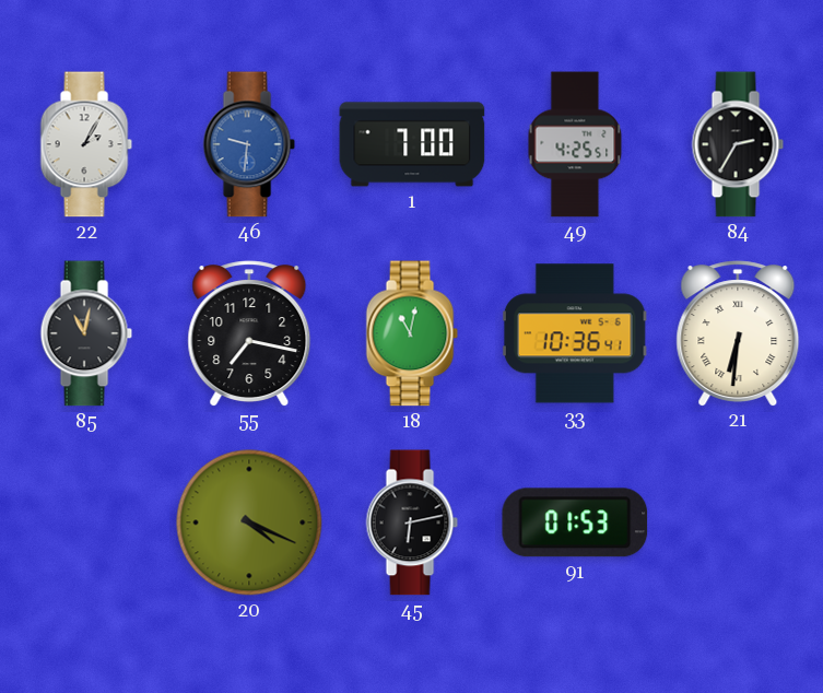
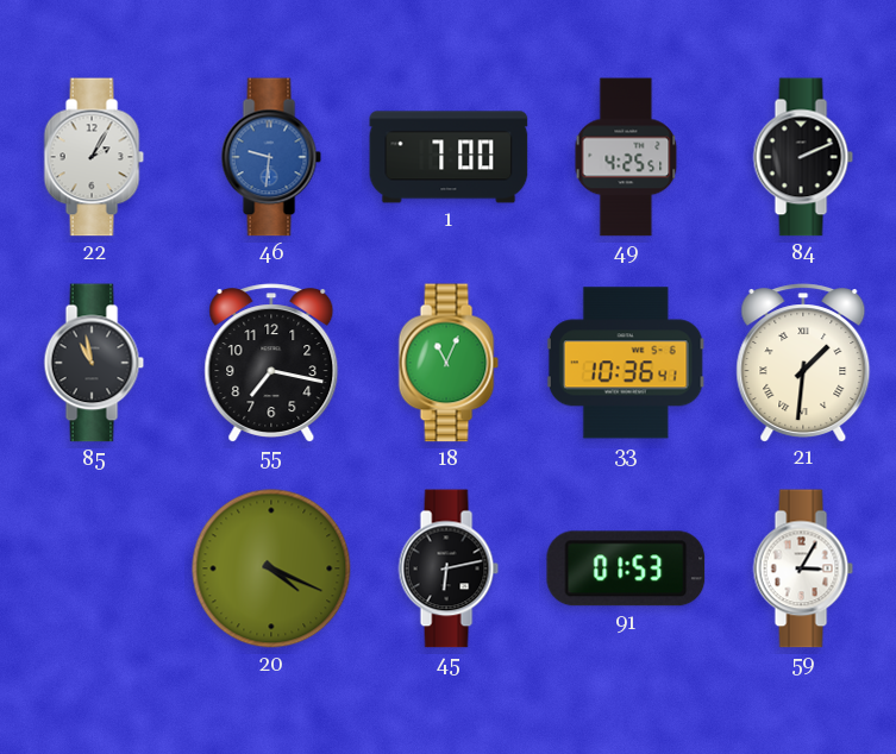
84: 2:35 -> 2:11 (803, 157)
85: 11:02 -> 10:58 (94, 363)
18: 11:02 -> 11:04 (449, 363)
21: 6:31 -> 1:31 (803, 363)
59: none -> 3:05 (803, 568)
